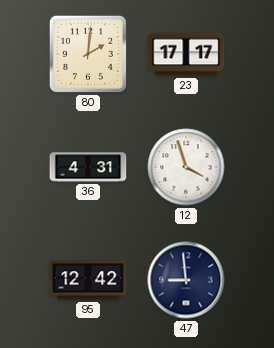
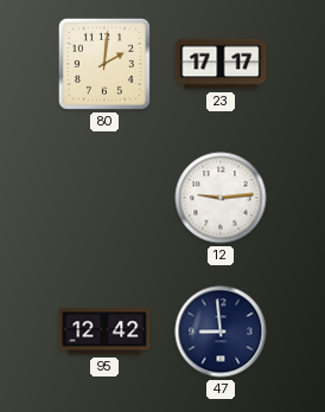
36: 4:31 -> none (88, 167)
12: 3:57 -> 9:14 (221, 198)
